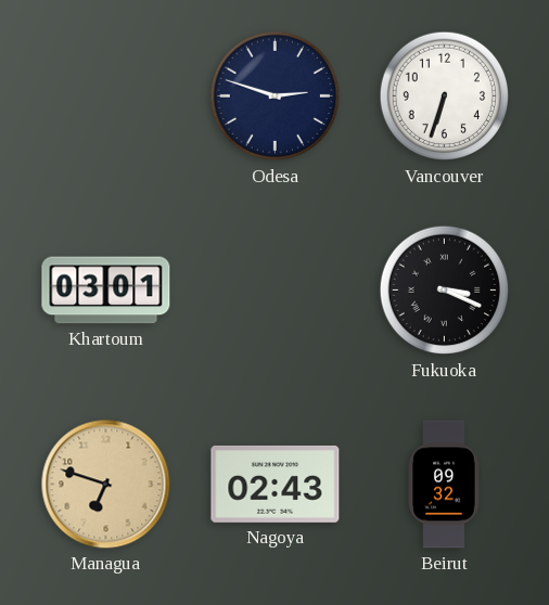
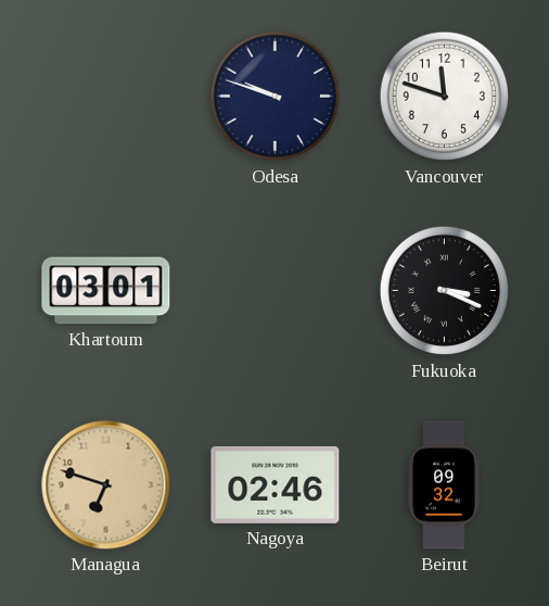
Odesa: 2:48 -> 9:48 (274, 97)
Vancouver: 6:33 -> 11:48 (444, 97)
Nagoya: 02:43 -> 02:46 (276, 484)
